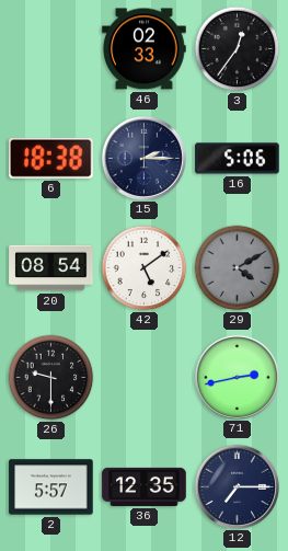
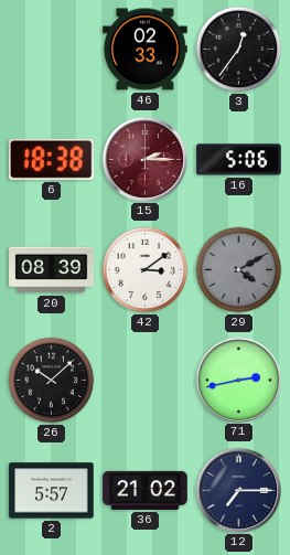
15 dial: navy -> burgundy (144, 159)
20: 08:54 -> 08:39 (52, 270)
42: 5:09 -> 3:09 (146, 270)
26: 9:30 -> 10:08 (52, 381)
36: 12:35 -> 21:02 (146, 490)
